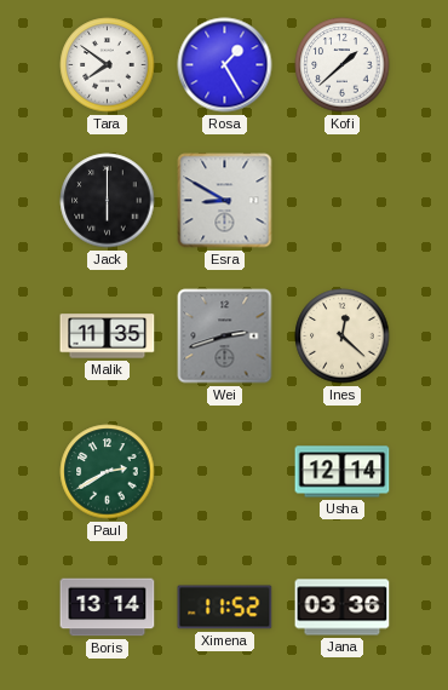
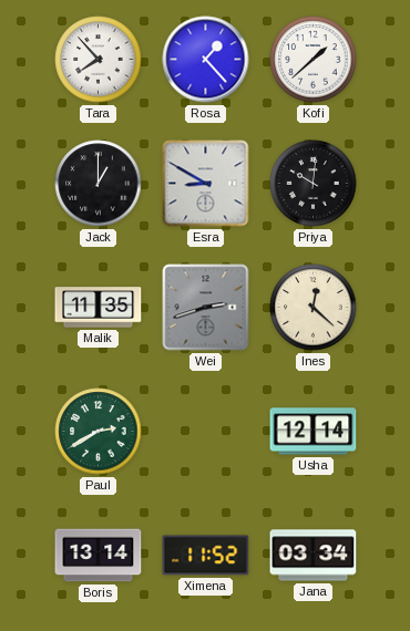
Tara: 7:51 -> 7:53 (99, 60)
Rosa: 1:25 -> 1:23 (206, 60)
Jack: 6:00 -> 1:00 (99, 184)
Priya: none -> 10:01 (314, 184)
Jana: 03:36 -> 03:34 (314, 556)
